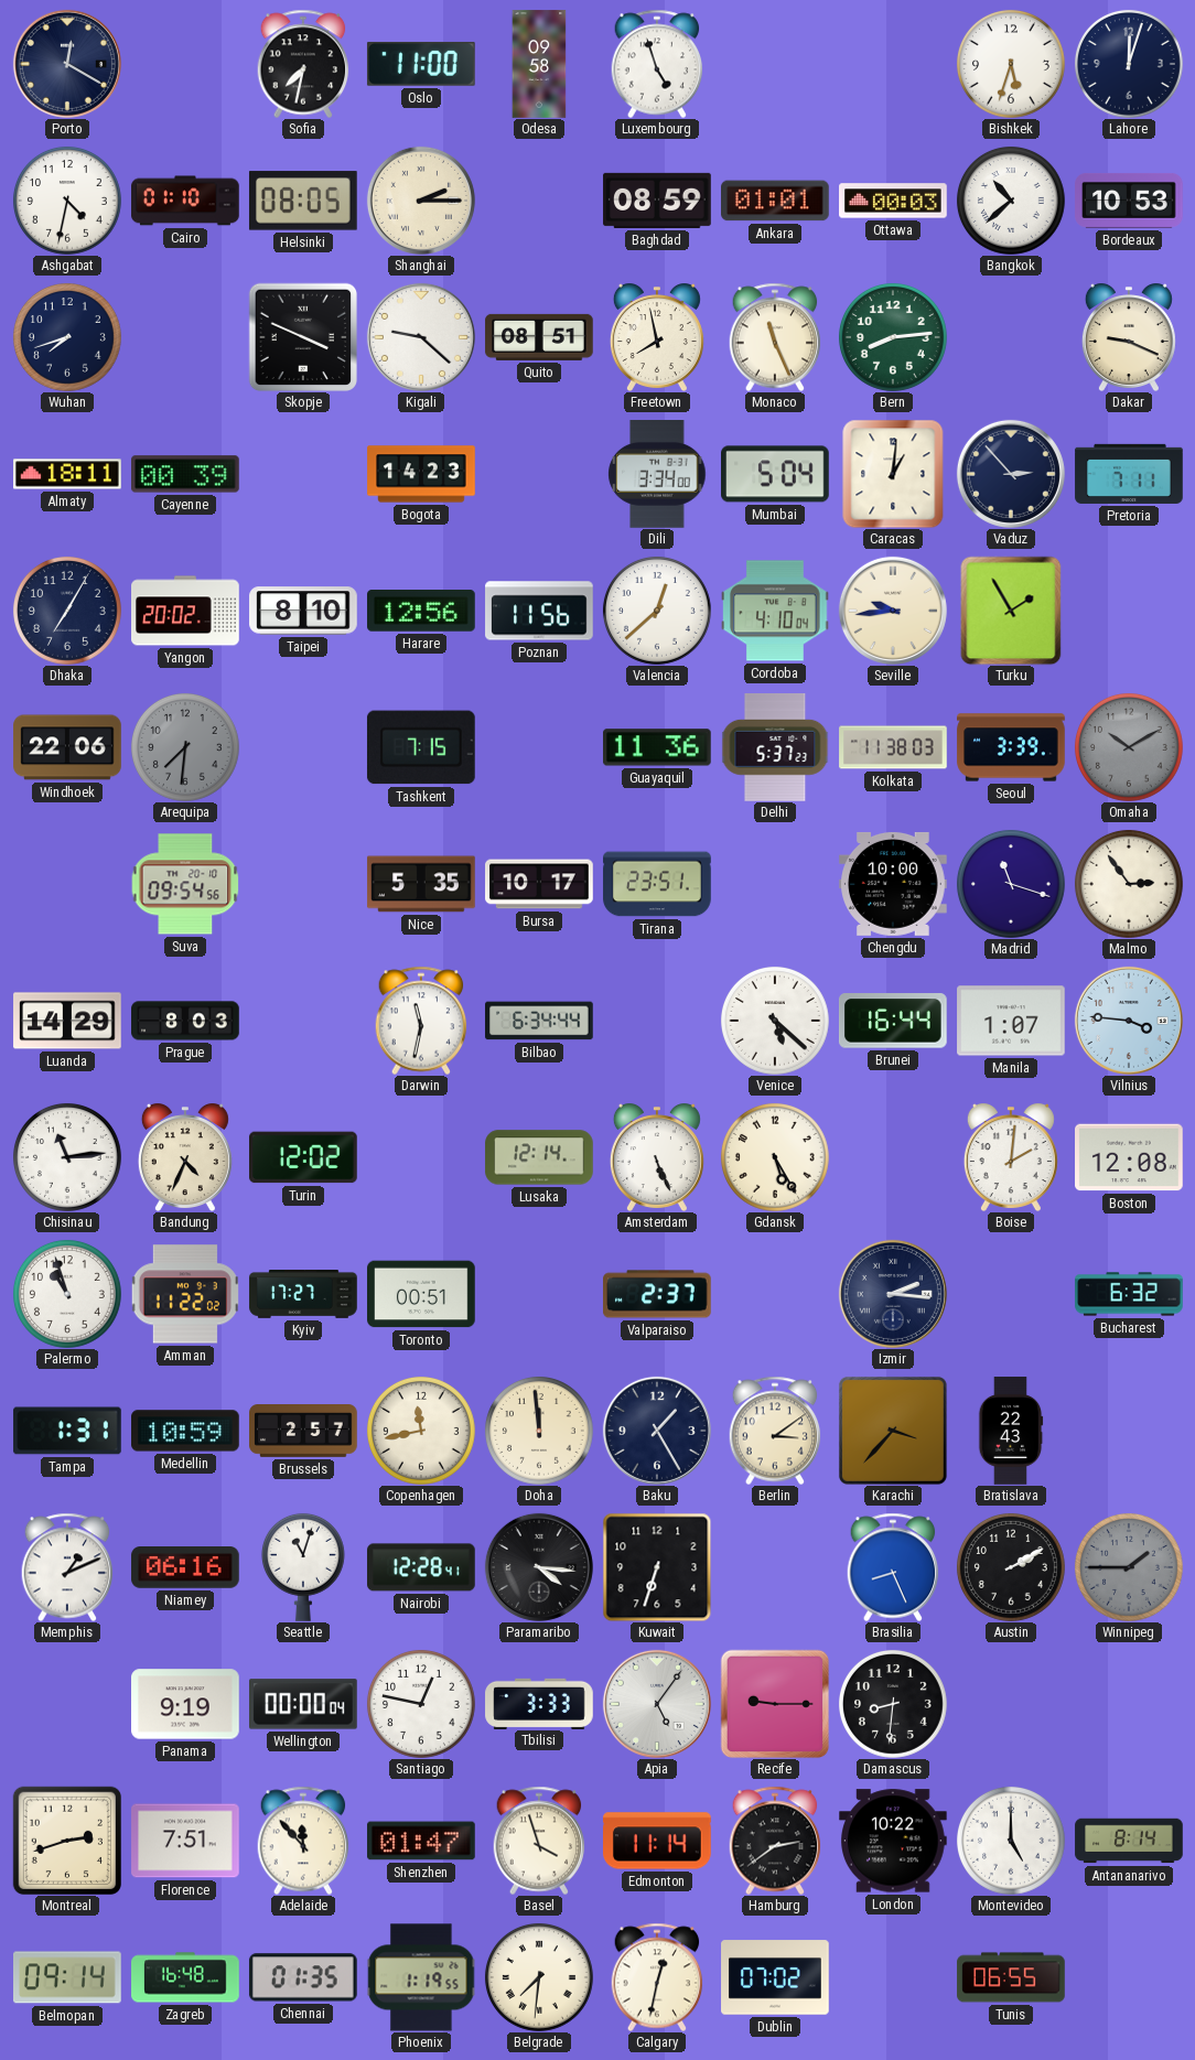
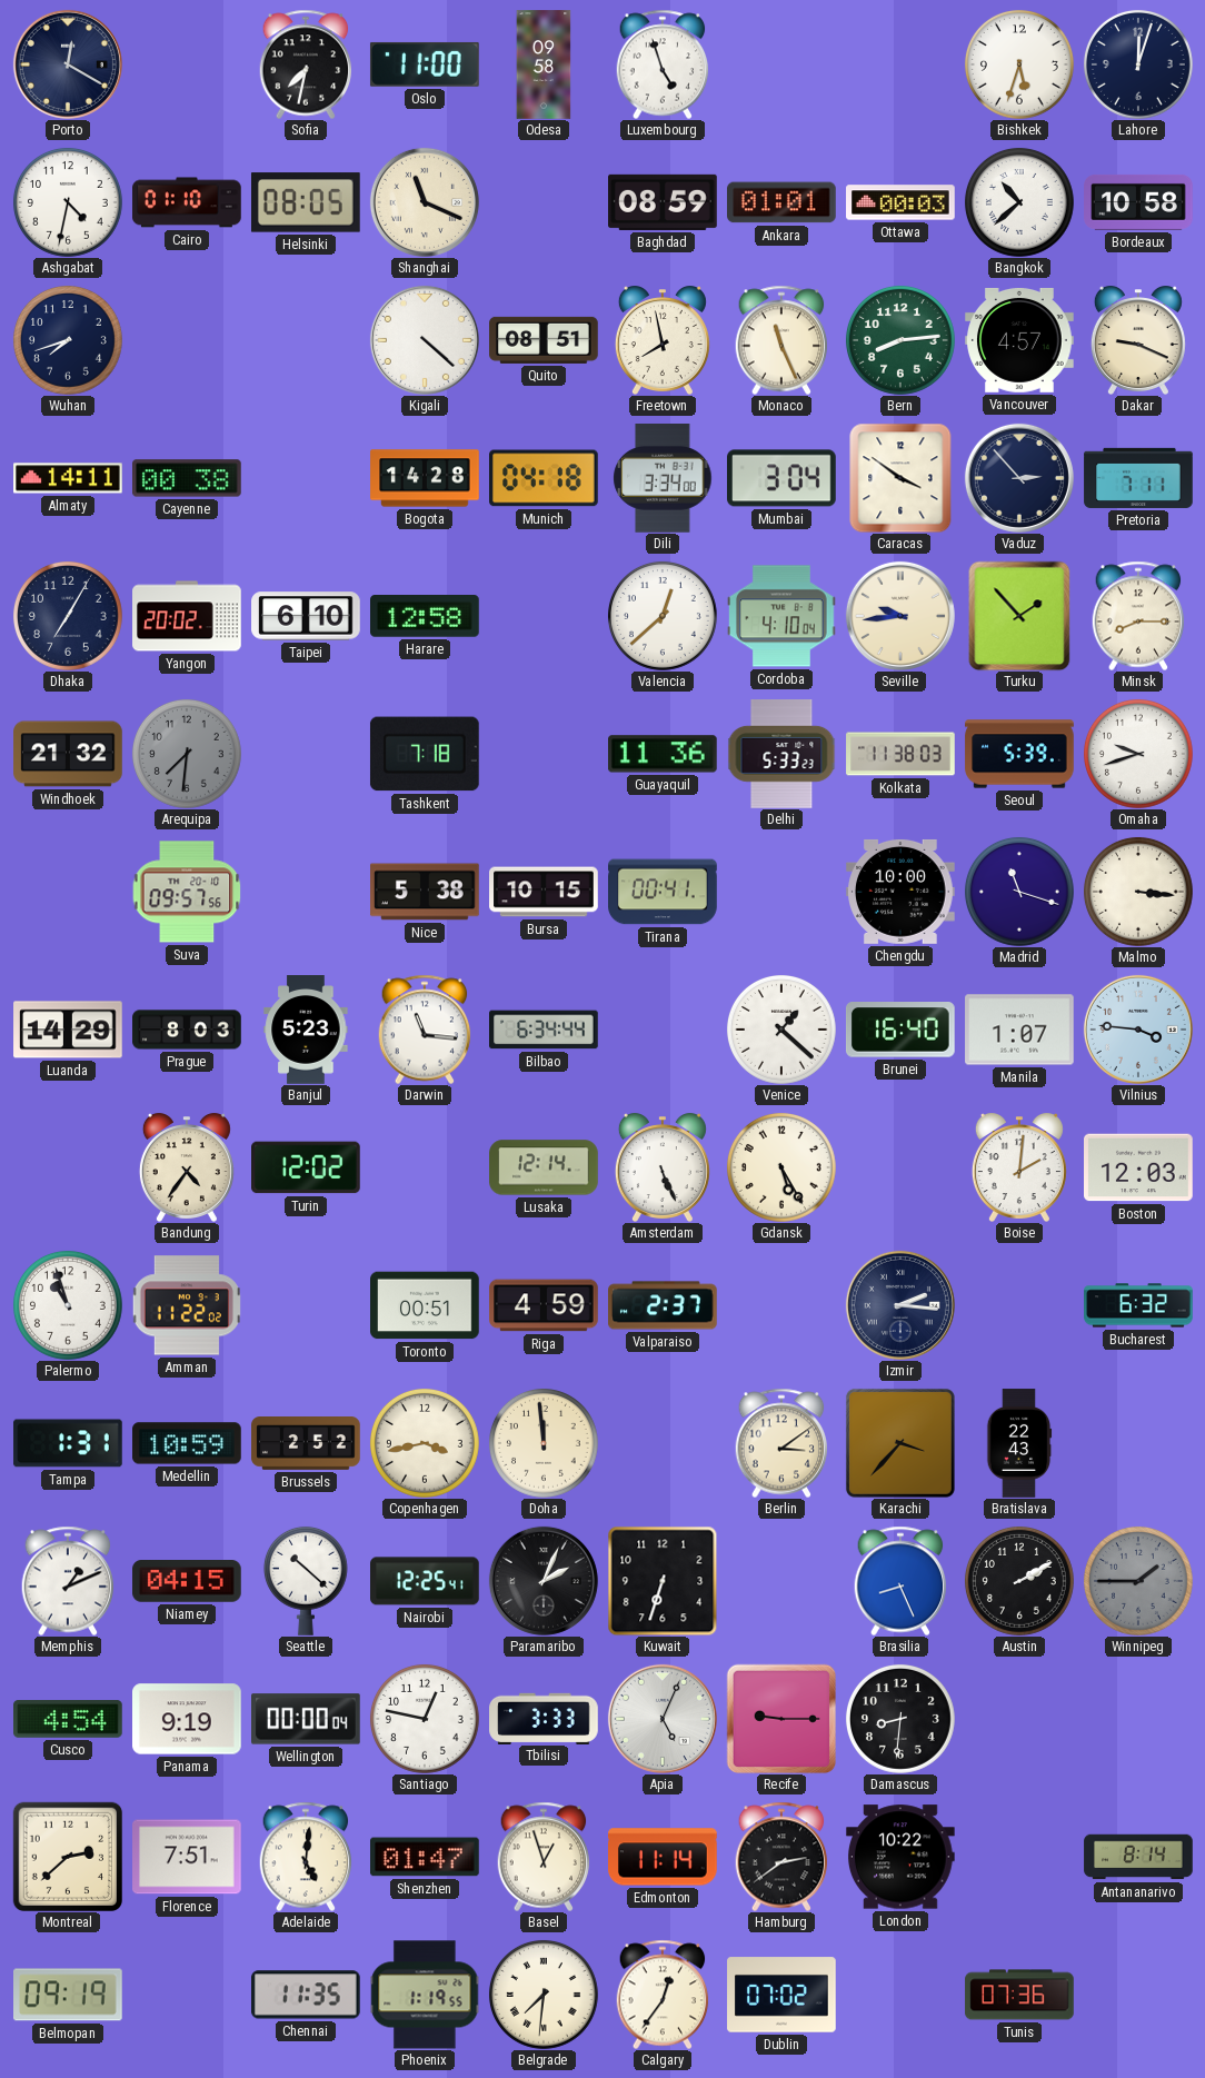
Shanghai: 2:15 -> 11:19 (425, 202)
Bordeaux: 10:53 -> 10:58 (1138, 202)
Skopje: 3:49 -> none (303, 337)
Kigali: 9:22 -> 4:22 (425, 340)
Vancouver: none -> 4:57 (1020, 340)
Almaty: 18:11 -> 14:11 (68, 478)
Cayenne: 00:39 -> 00:38 (188, 478)
Bogota: 14:23 -> 14:28 (425, 478)
Munich: none -> 04:18 (545, 478)
Mumbai: 5:04 -> 3:04 (783, 478)
Caracas: 1:01 -> 3:51 (900, 478)
Taipei: 8:10 -> 6:10 (306, 616)
Harare: 12:56 -> 12:58 (426, 616)
Poznan: 11:56 -> none (539, 611)
Turku: 1:55 -> 1:53 (1019, 616)
Minsk: none -> 8:15 (1138, 616)
Windhoek: 22:06 -> 21:32 (68, 754)
Tashkent: 7:15 -> 7:18 (425, 754)
Delhi: 5:37 -> 5:33 (781, 754)
Seoul: 3:39 -> 5:39 (1019, 754)
Omaha: 10:10 -> 9:42 (1138, 754)
Omaha dial: grey -> white (1138, 754)
Suva: 09:54 -> 09:57 (187, 892)
Nice: 5:35 -> 5:38 (425, 892)
Bursa: 10:17 -> 10:15 (544, 892)
Tirana: 23:51 -> 00:41 (663, 892)
Malmo: 2:54 -> 3:16 (1138, 892)
Banjul: none -> 5:23 (306, 1030)
Darwin: 11:32 -> 11:16 (425, 1030)
Venice: 5:22 -> 1:22 (781, 1030)
Brunei: 16:44 -> 16:40 (900, 1030)
Chisinau: 11:14 -> none (67, 1157)
Bandung: 4:34 -> 4:36 (187, 1167)
Boston: 12:08 -> 12:03 (1139, 1167)
Kyiv: 17:27 -> none (303, 1295)
Riga: none -> 4:59 (544, 1305)
Brussels: 2:57 -> 2:52 (306, 1444)
Copenhagen: 11:43 -> 3:43 (425, 1443)
Baku: 1:25 -> none (657, 1431)
Niamey: 06:16 -> 04:15 (187, 1581)
Seattle: 11:03 -> 10:22 (306, 1581)
Nairobi: 12:28 -> 12:25 (426, 1581)
Paramaribo: 4:16 -> 2:04 (544, 1581)
Cusco: none -> 4:54 (68, 1720)
Apia: 5:06 -> 5:04 (663, 1719)
Montreal: 2:42 -> 2:38 (67, 1856)
Adelaide: 11:53 -> 5:01 (306, 1857)
Basel: 3:57 -> 12:57 (544, 1857)
Montevideo: 5:00 -> none (1011, 1841)
Belmopan: 09:14 -> 09:19 (69, 1995)
Zagreb: 16:48 -> none (185, 1977)
Chennai: 01:35 -> 11:35 (306, 1995)
Calgary: 12:32 -> 12:36 (663, 1995)
Tunis: 06:55 -> 07:36 (1019, 1995)
